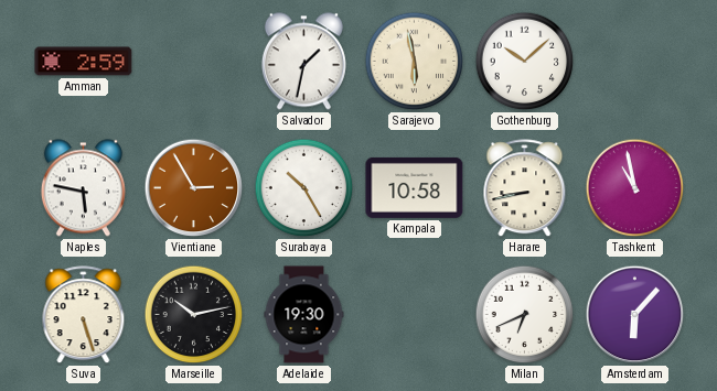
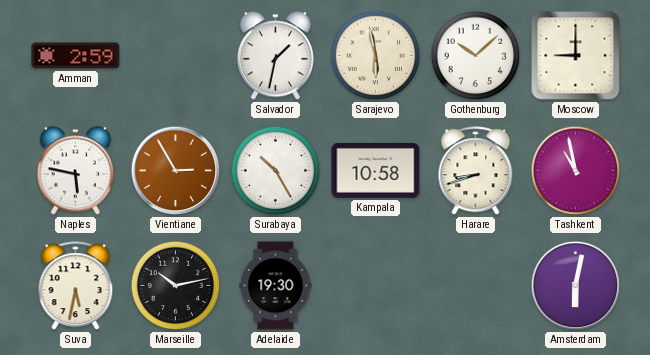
Moscow: none -> 9:00 (576, 56)
Harare: 8:43 -> 8:42 (476, 171)
Suva: 5:27 -> 5:32 (76, 286)
Milan: 6:41 -> none (525, 315)
Amsterdam: 6:07 -> 6:02 (576, 286)
